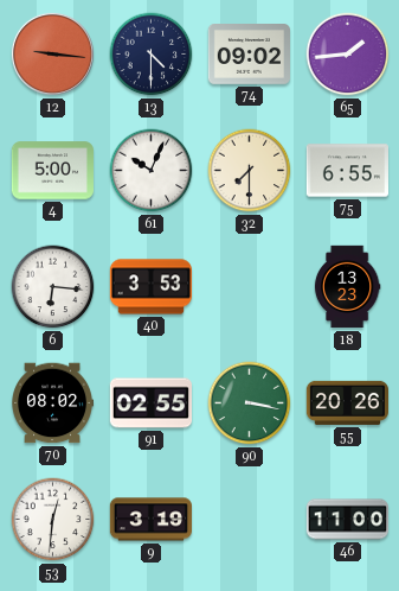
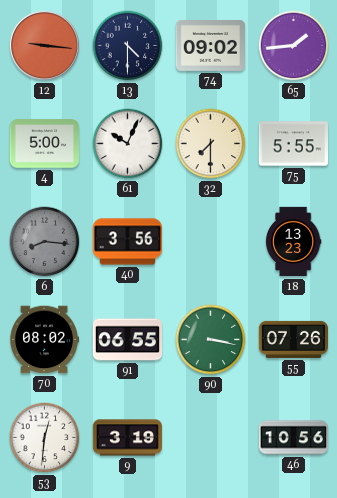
75: 6:55 -> 5:55 (293, 144)
6: 6:16 -> 8:16 (45, 242)
6 dial: white -> grey (45, 242)
40: 3:53 -> 3:56 (127, 242)
91: 02:55 -> 06:55 (127, 340)
55: 20:26 -> 07:26 (293, 339)
46: 11:00 -> 10:56 (293, 438)
